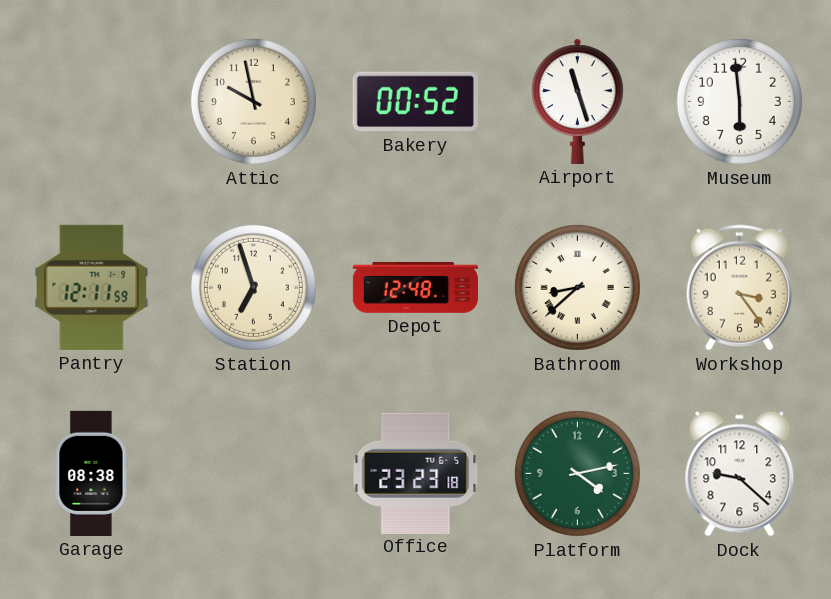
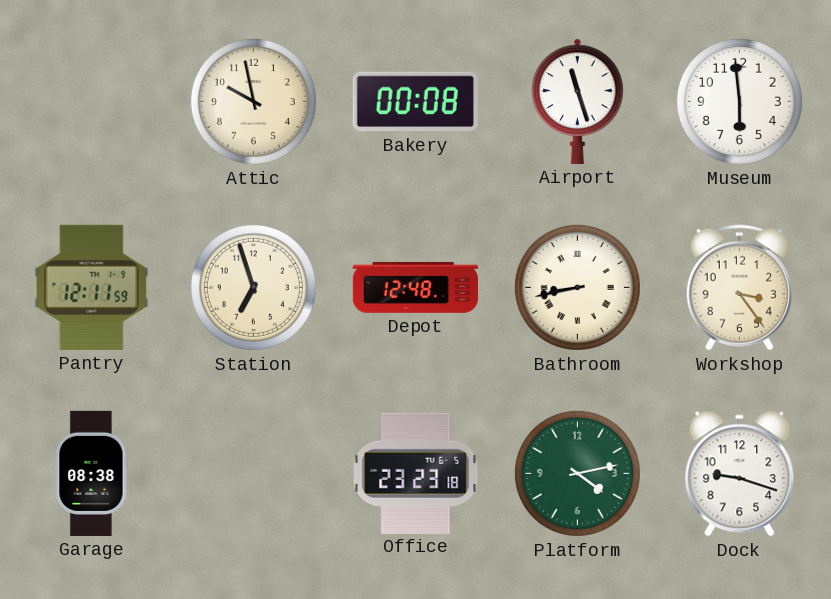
Bakery: 00:52 -> 00:08 (415, 102)
Bathroom: 8:38 -> 8:43 (577, 287)
Dock: 9:22 -> 9:18 (740, 474)
